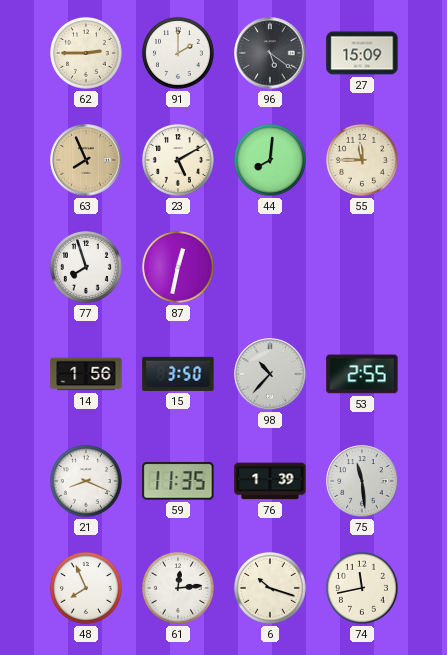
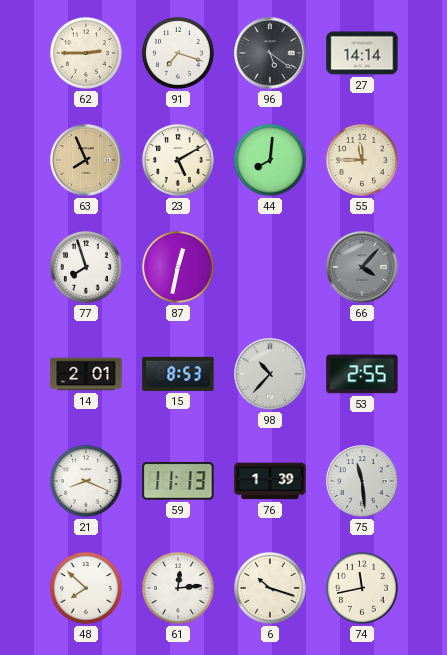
91: 2:00 -> 7:18 (178, 53)
27: 15:09 -> 14:14 (362, 53)
66: none -> 4:07 (362, 267)
14: 1:56 -> 2:01 (86, 374)
15: 3:50 -> 8:53 (178, 374)
59: 11:35 -> 11:13 (178, 481)
48: 7:56 -> 7:52 (86, 588)
